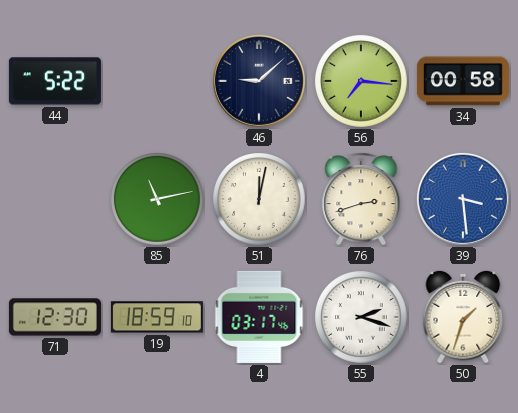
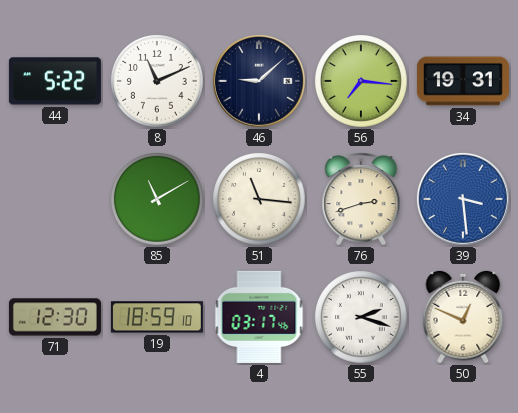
8: none -> 11:11 (157, 81)
34: 00:58 -> 19:31 (463, 81)
85: 11:13 -> 11:10 (157, 199)
51: 12:02 -> 11:16 (259, 199)
50: 1:33 -> 12:49 (463, 317)
